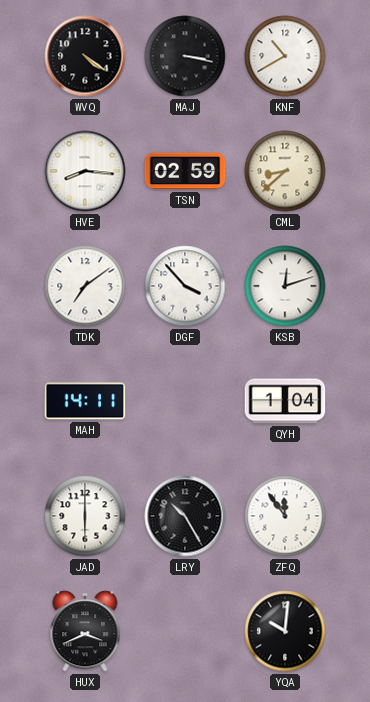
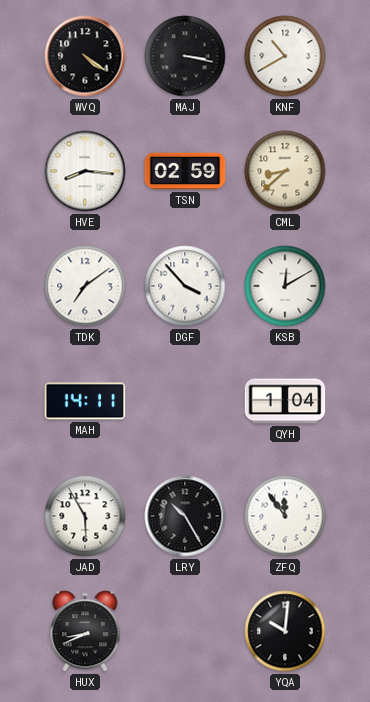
KSB: 12:12 -> 12:10 (285, 286)
JAD: 6:00 -> 5:55 (85, 516)
HUX: 3:41 -> 8:41 (85, 631)
